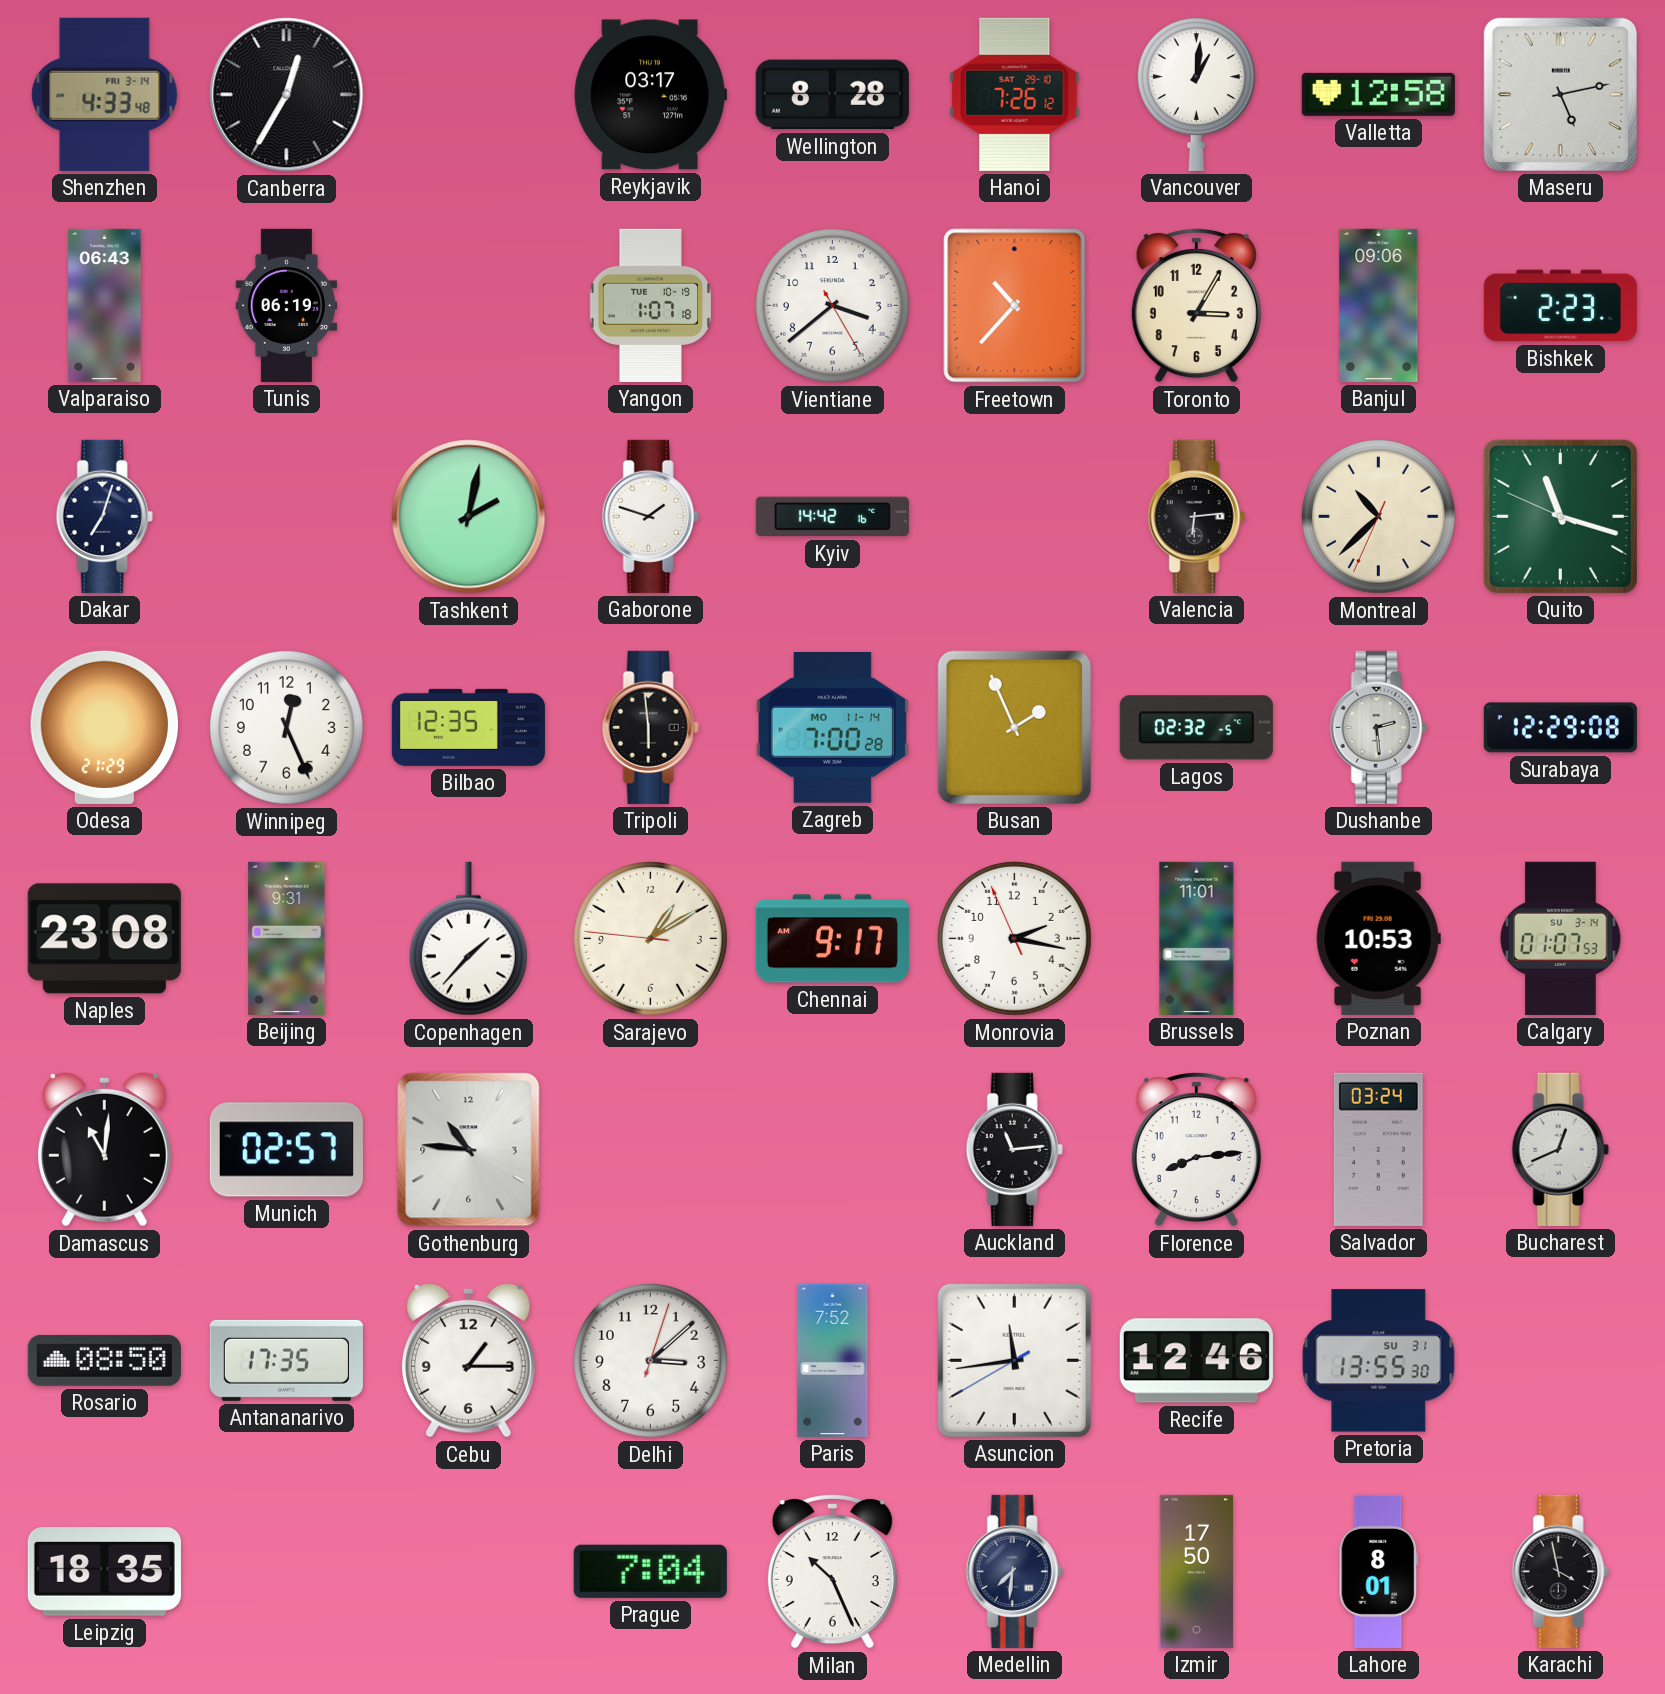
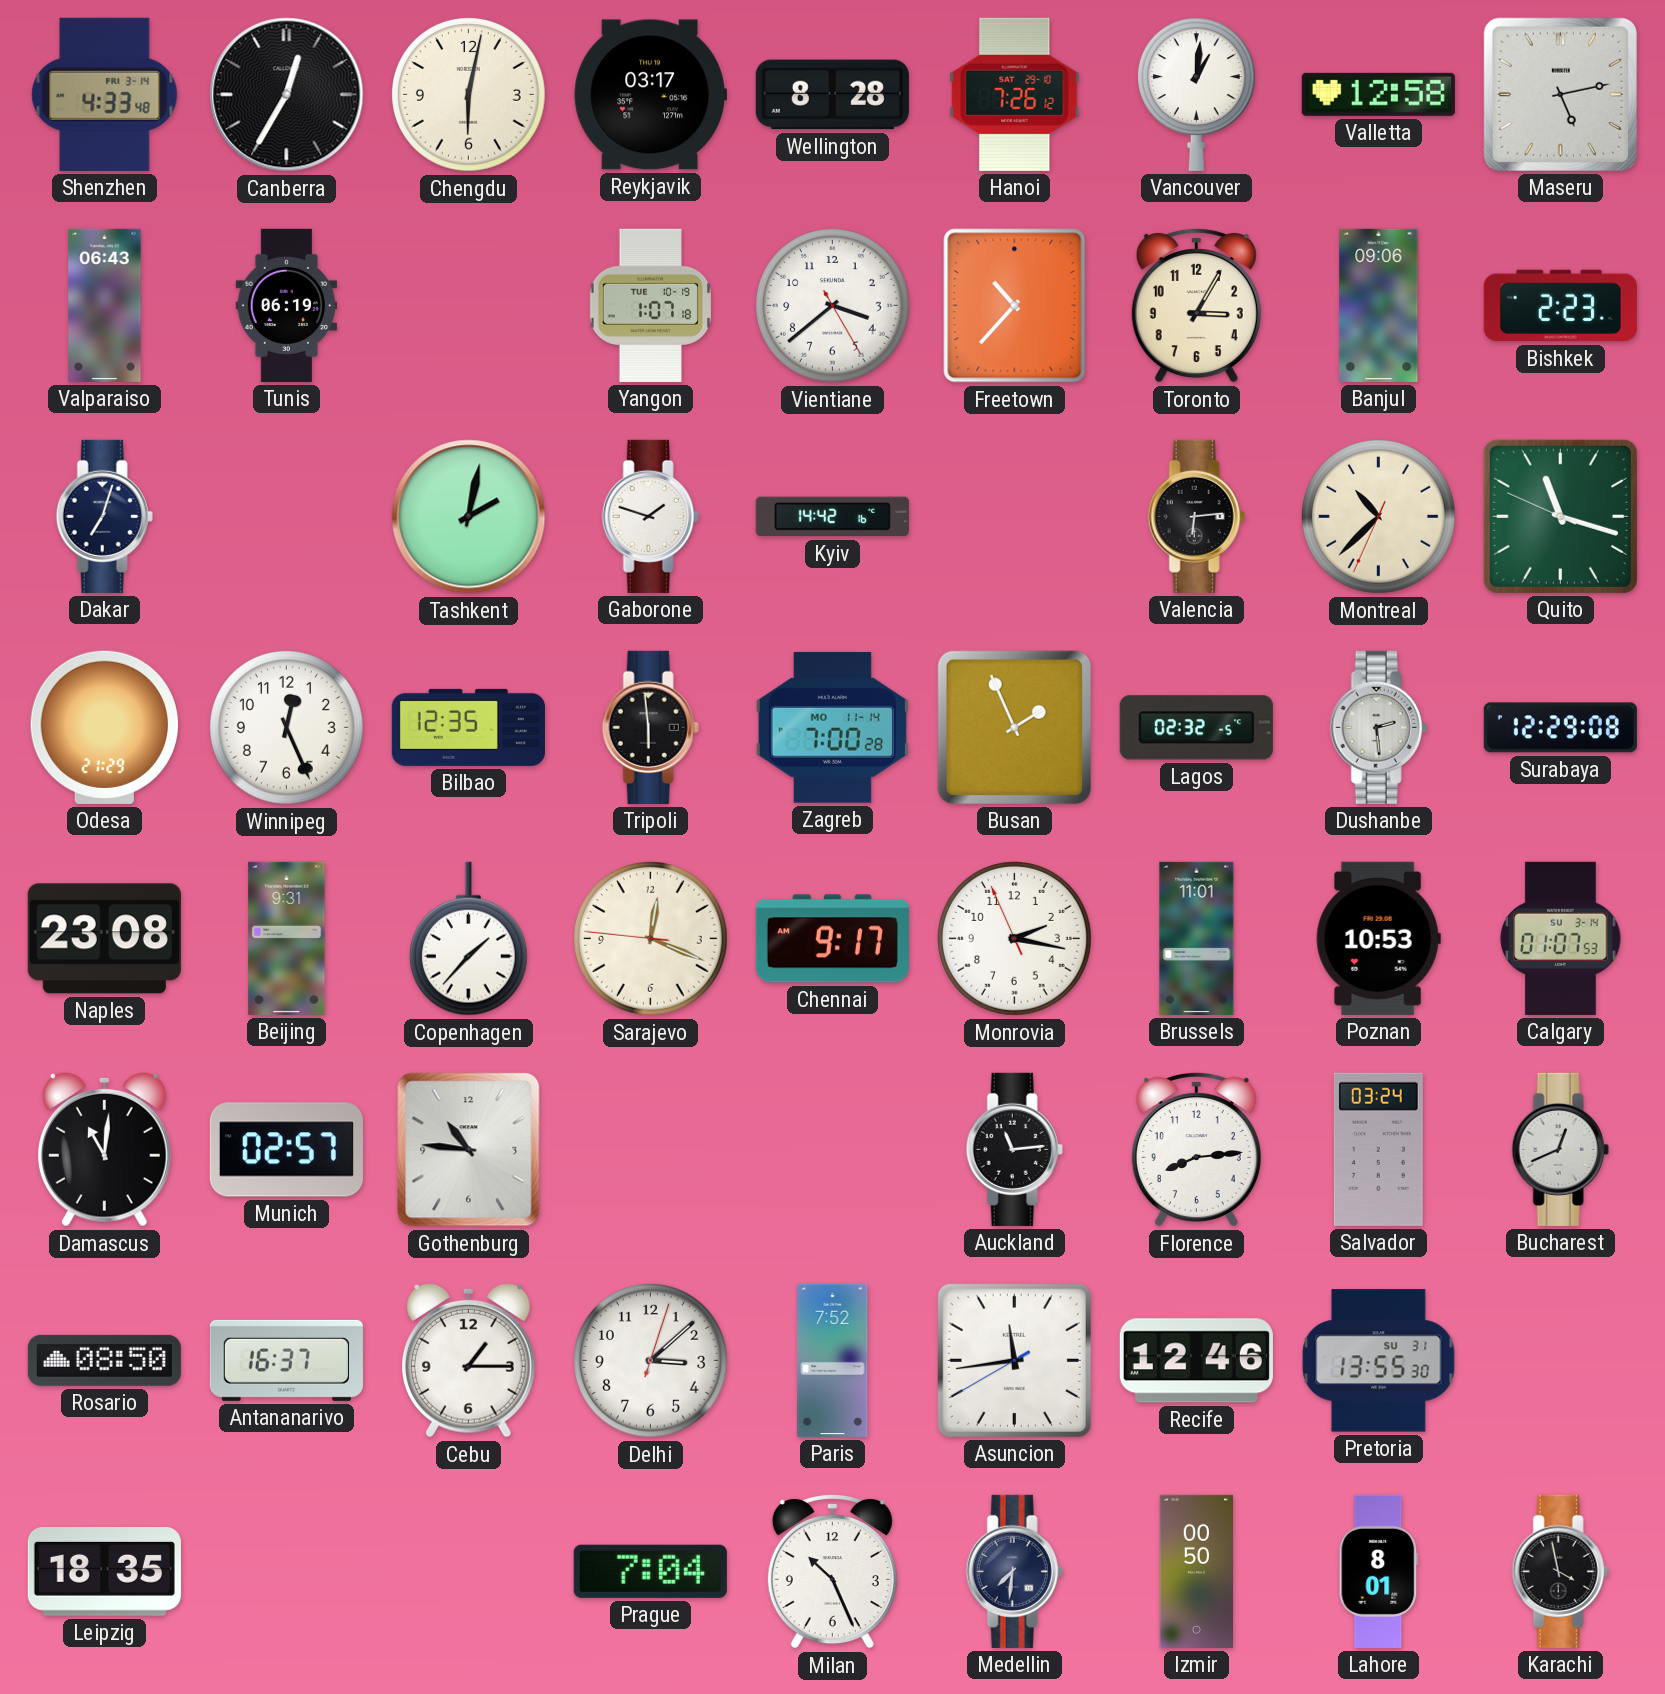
Chengdu: none -> 6:02 (469, 95)
Sarajevo: 1:09 -> 12:18 (651, 939)
Antananarivo: 17:35 -> 16:37 (286, 1360)
Izmir: 17:50 -> 00:50 (1197, 1571)
